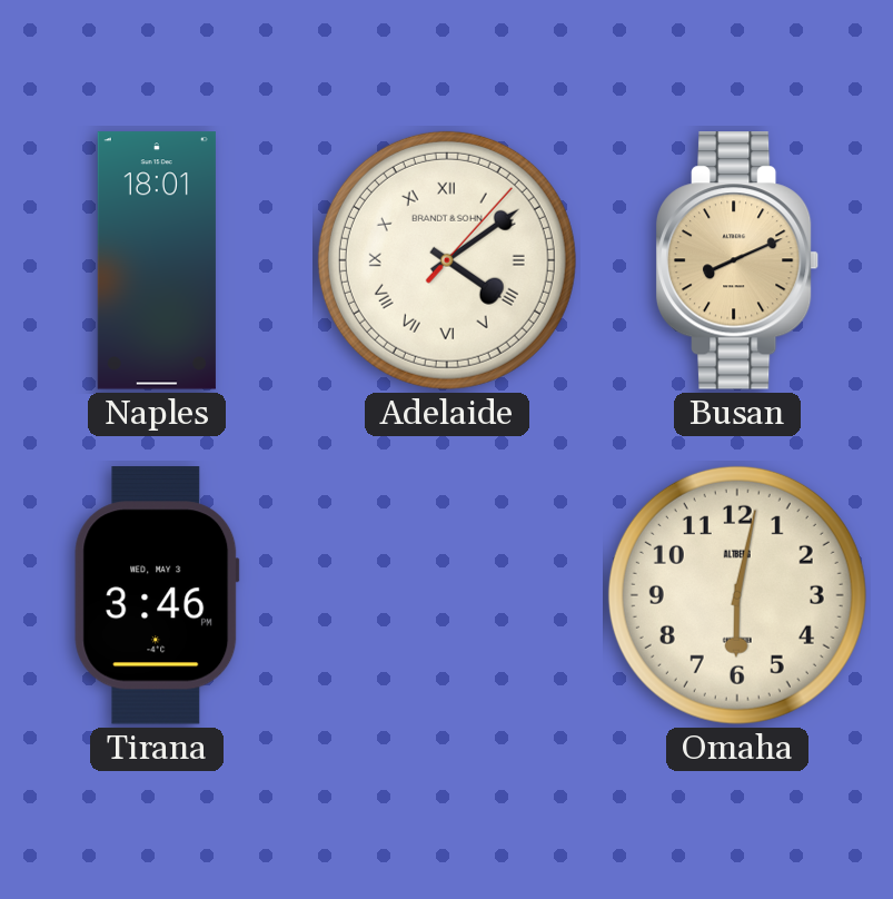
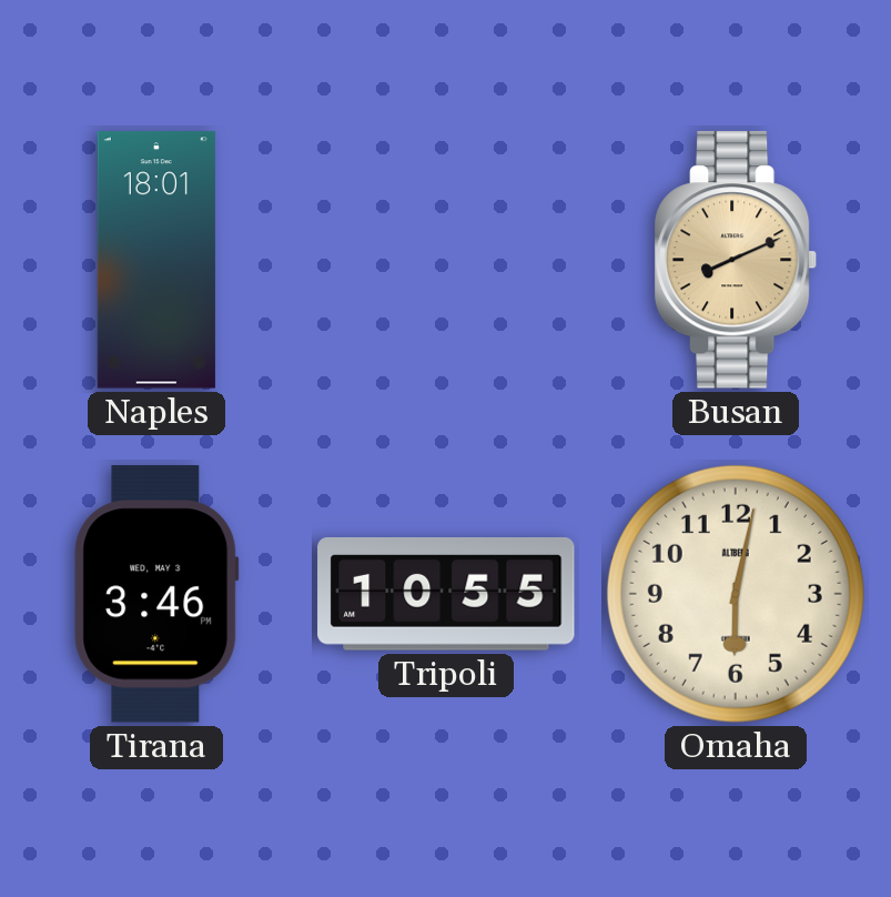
Adelaide: 4:09 -> none (447, 260)
Tripoli: none -> 10:55 (446, 594)
